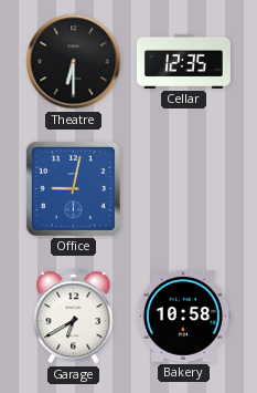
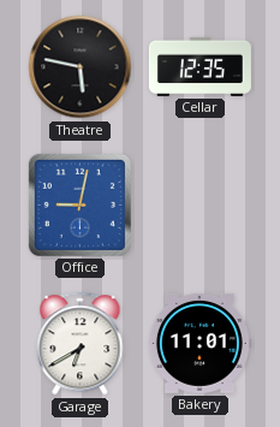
Theatre: 6:30 -> 5:47 (81, 67)
Bakery: 10:58 -> 11:01 (199, 344)
